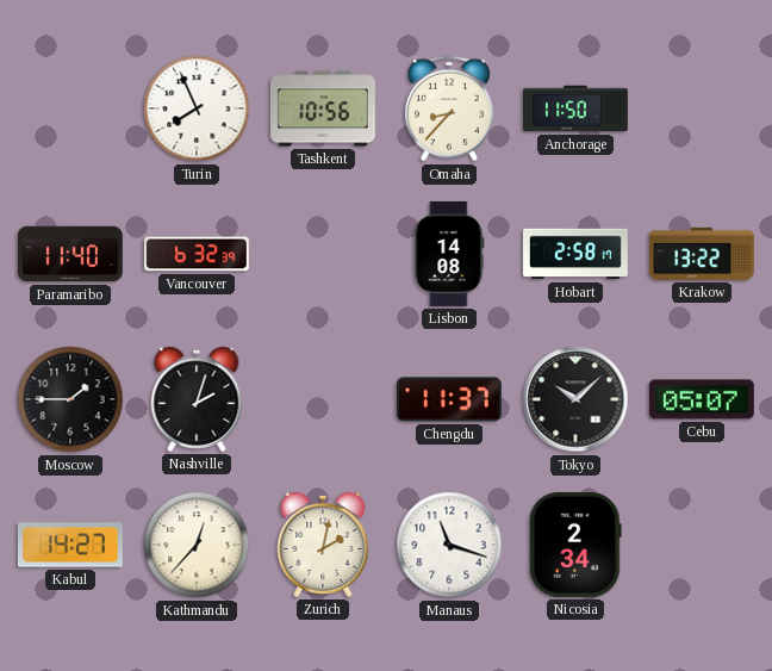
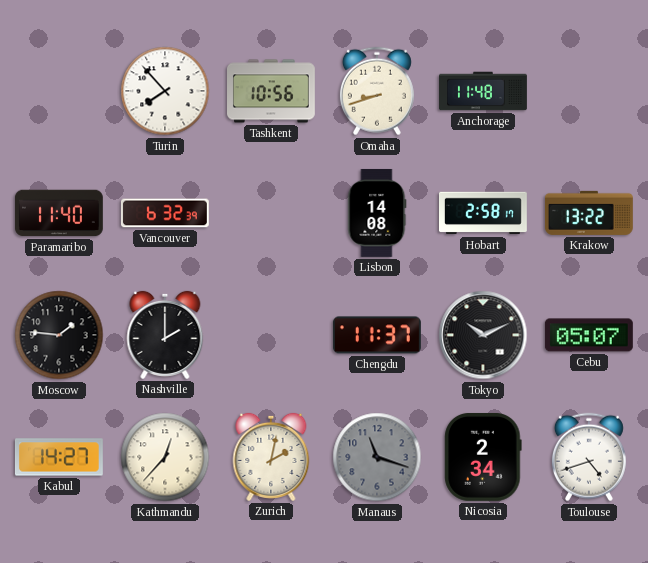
Turin: 7:56 -> 7:53 (165, 91)
Omaha: 8:37 -> 8:42 (377, 91)
Anchorage: 11:50 -> 11:48 (484, 91)
Moscow: 1:45 -> 1:46 (59, 335)
Nashville: 2:03 -> 2:00 (165, 335)
Tokyo: 10:08 -> 10:11 (483, 335)
Manaus dial: white -> grey (377, 457)
Toulouse: none -> 4:42 (589, 457)
